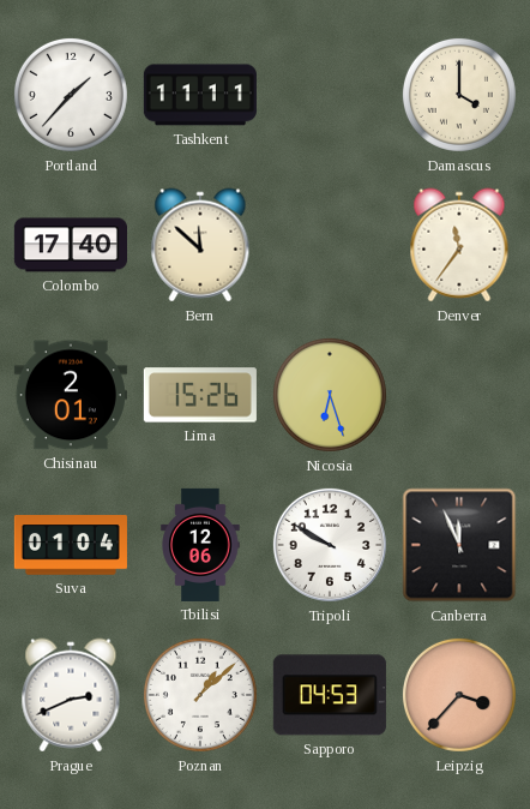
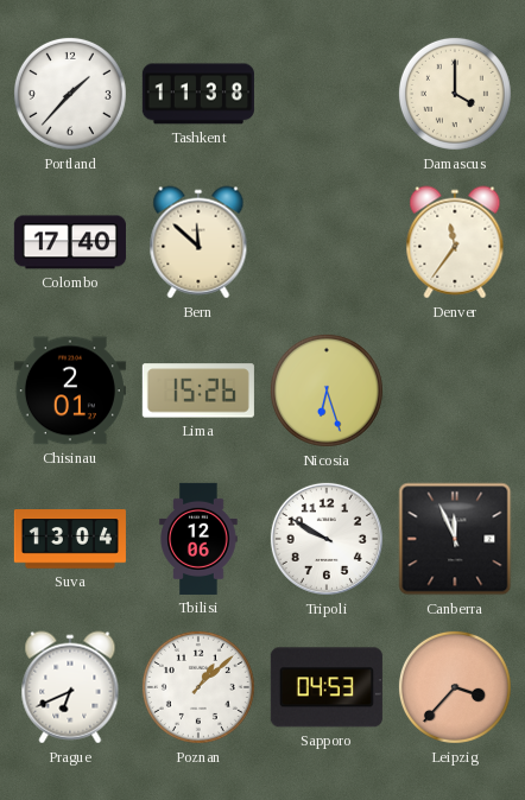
Tashkent: 11:11 -> 11:38 (198, 94)
Suva: 01:04 -> 13:04 (70, 539)
Prague: 2:41 -> 6:41 (70, 687)
